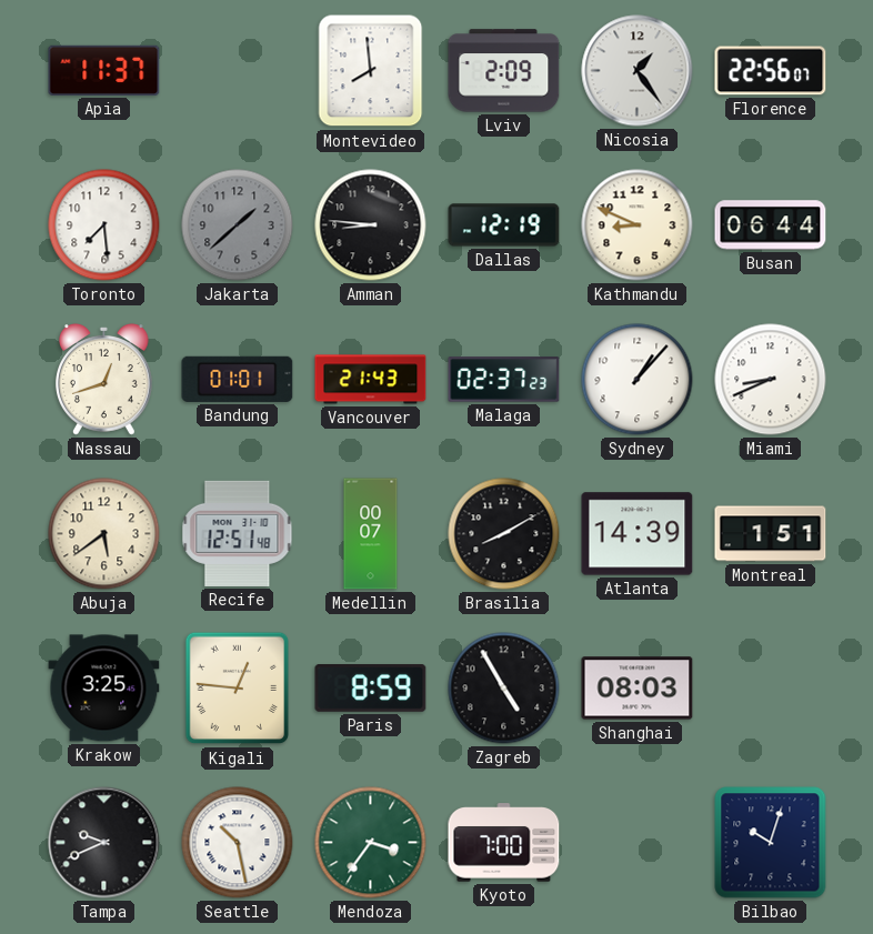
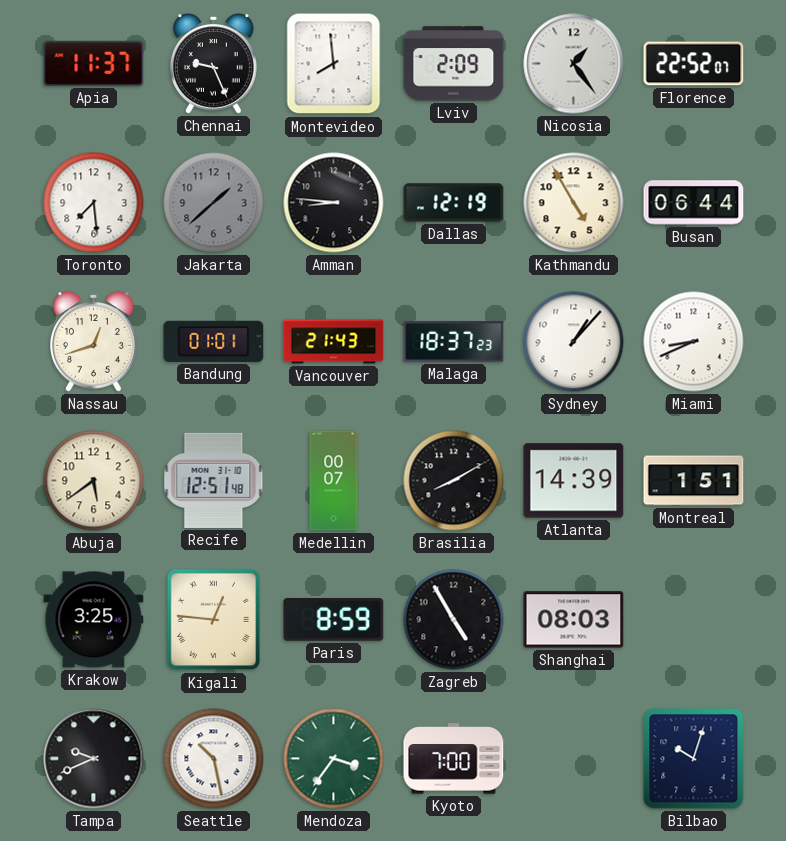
Chennai: none -> 9:26 (214, 64)
Florence: 22:56 -> 22:52 (694, 64)
Kathmandu: 8:49 -> 4:55 (574, 203)
Malaga: 02:37 -> 18:37 (454, 342)
